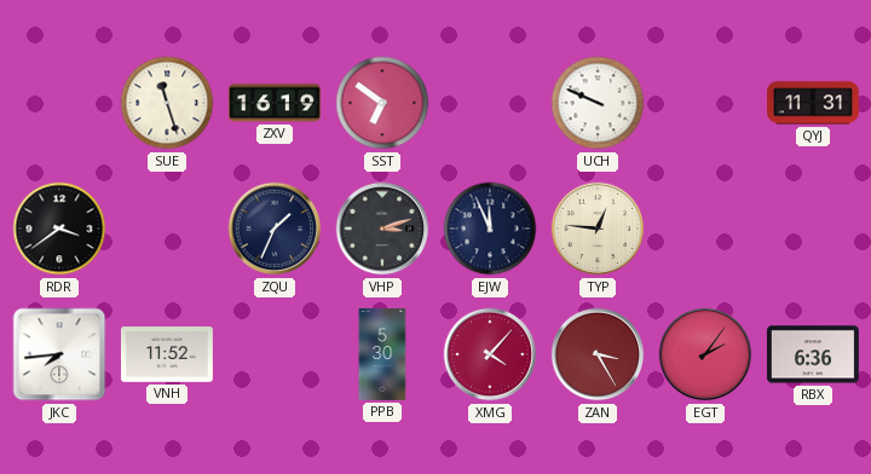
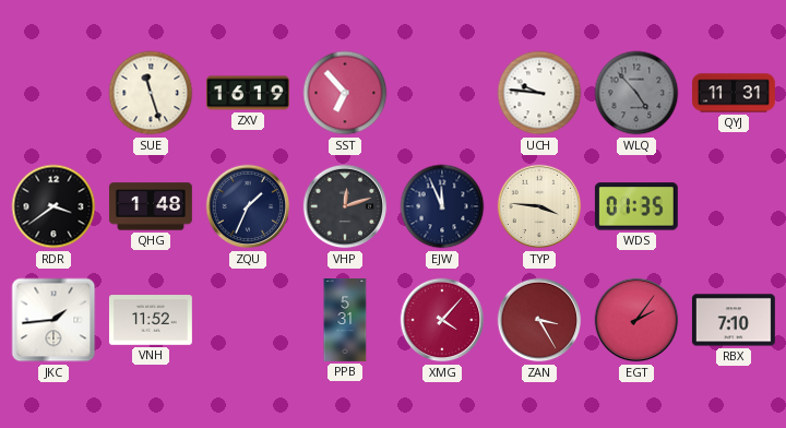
SST: 6:51 -> 6:53 (345, 93)
UCH: 9:49 -> 9:46 (539, 93)
WLQ: none -> 4:53 (636, 93)
QHG: none -> 1:48 (151, 206)
VHP: 3:12 -> 12:12 (345, 206)
TYP: 12:46 -> 3:46 (539, 206)
WDS: none -> 01:35 (636, 206)
JKC: 7:44 -> 1:44 (53, 320)
PPB: 5:30 -> 5:31 (345, 321)
RBX: 6:36 -> 7:10 (734, 320)
